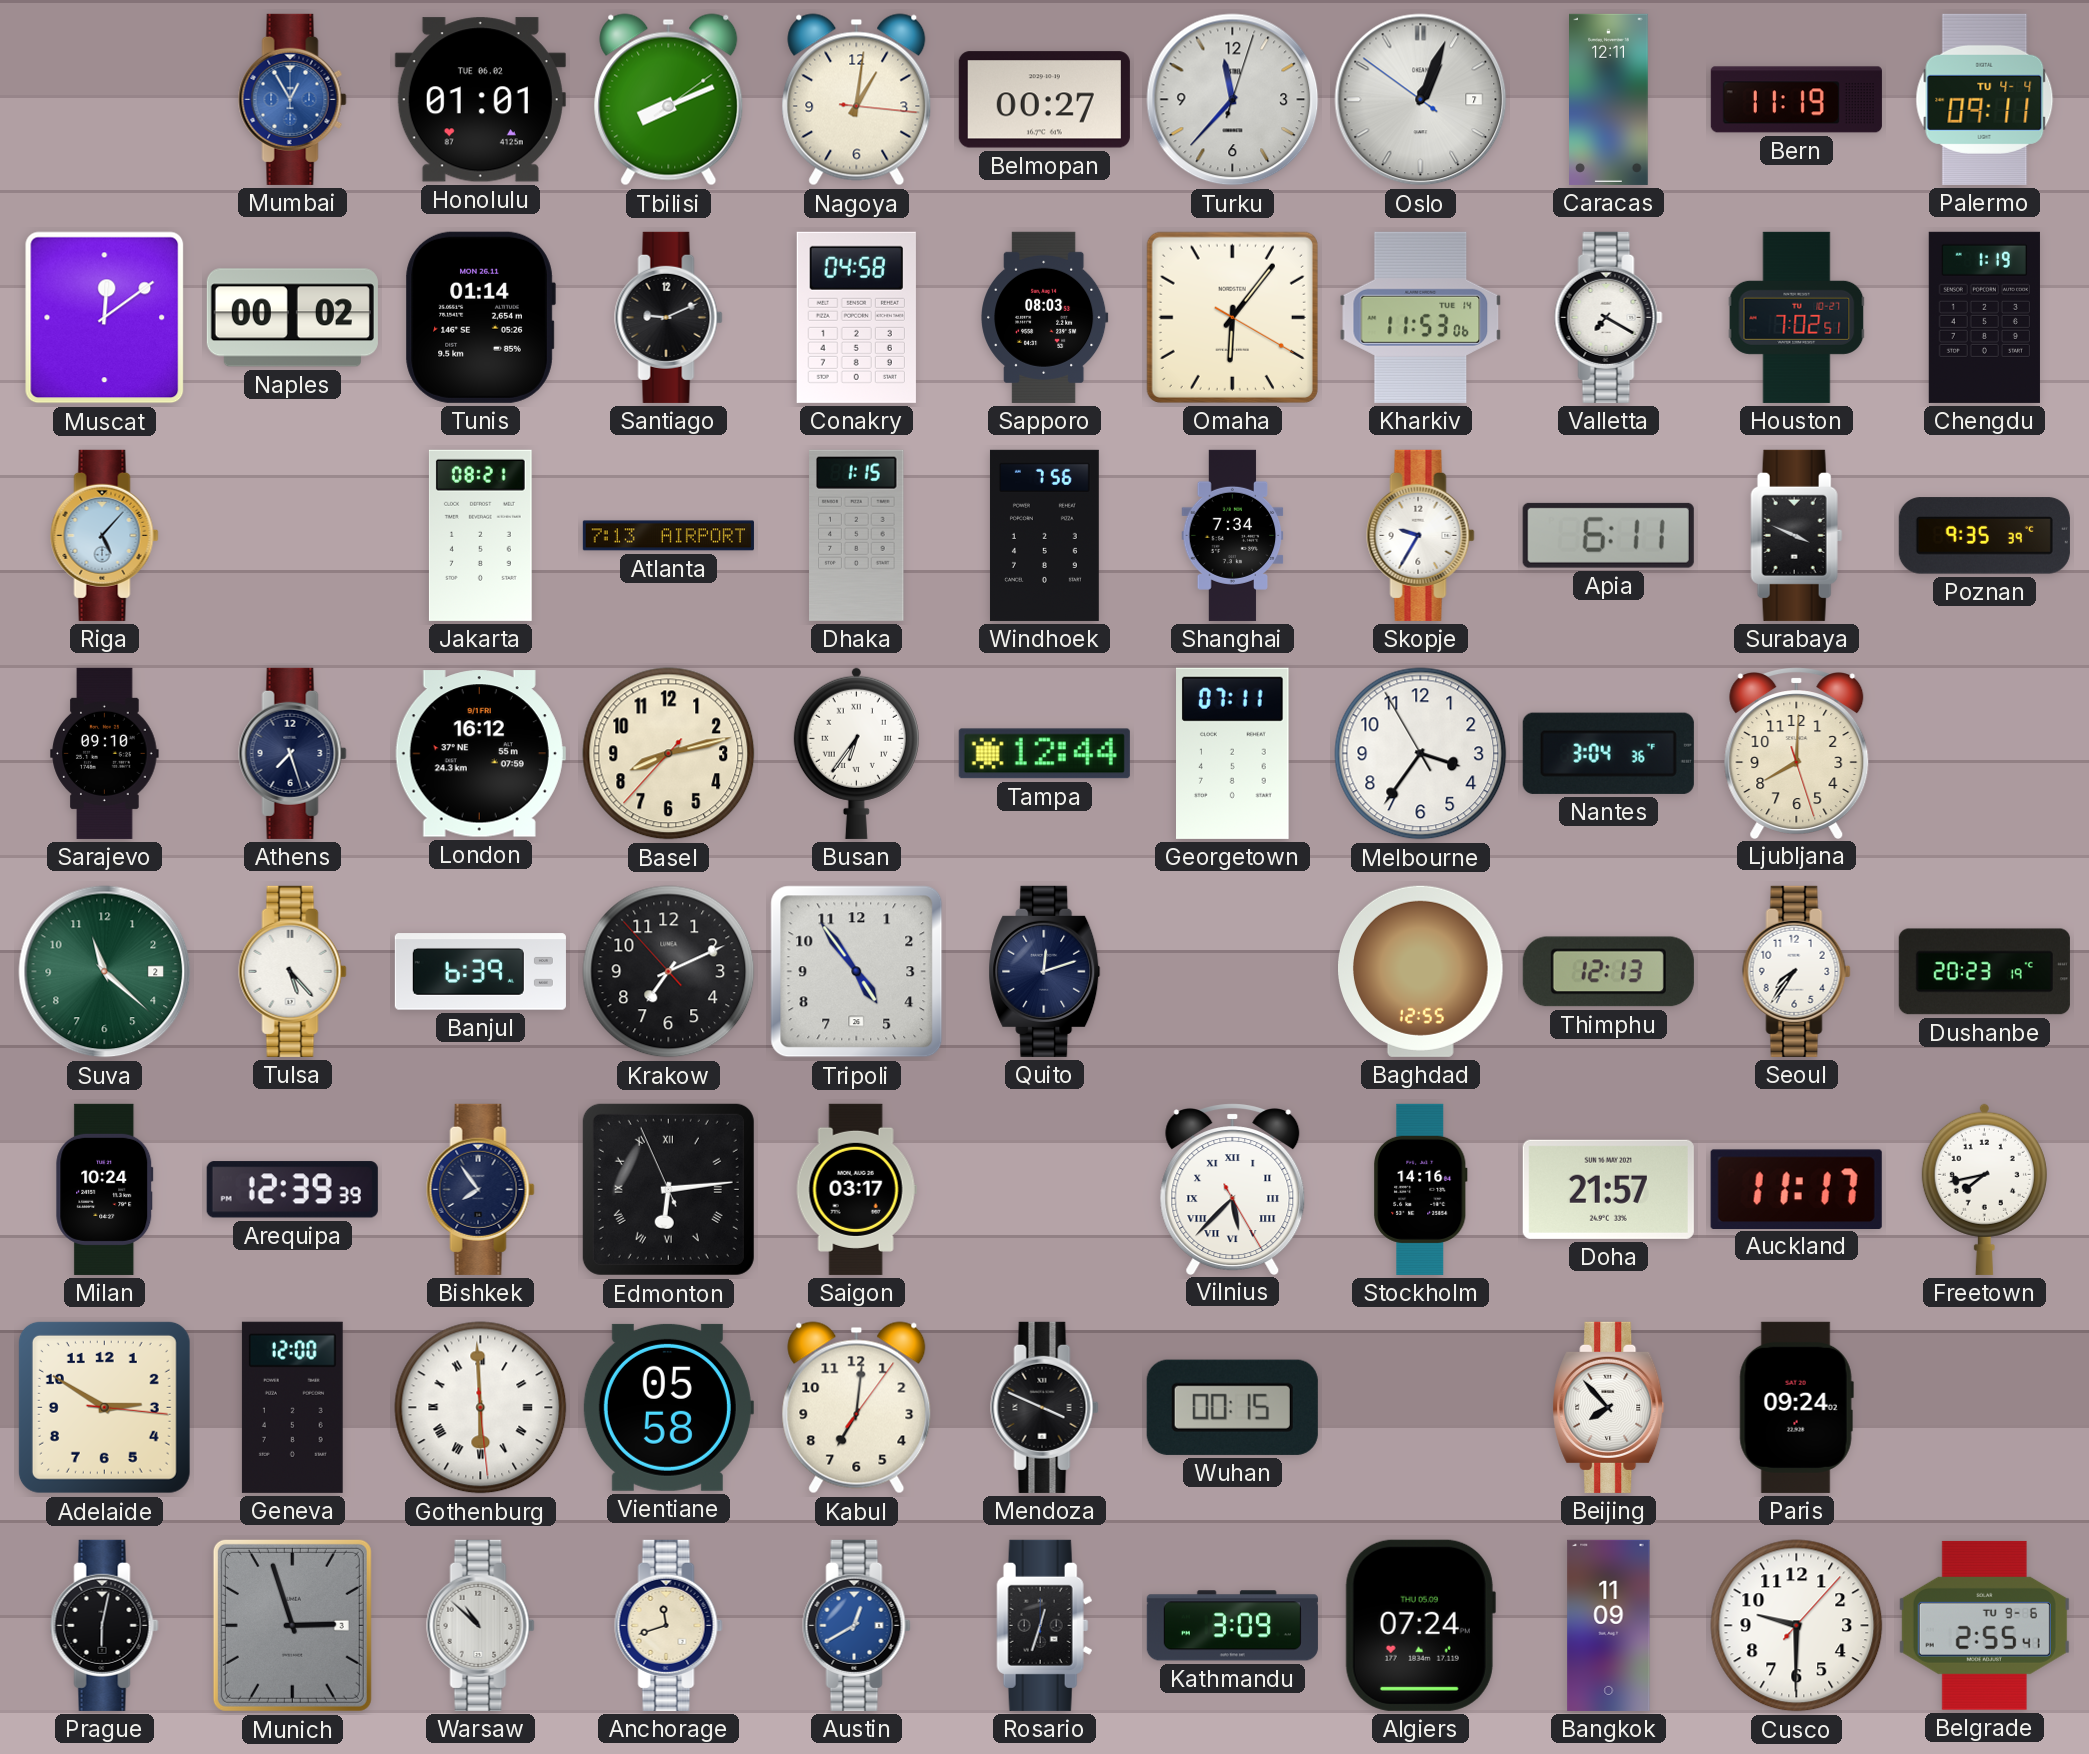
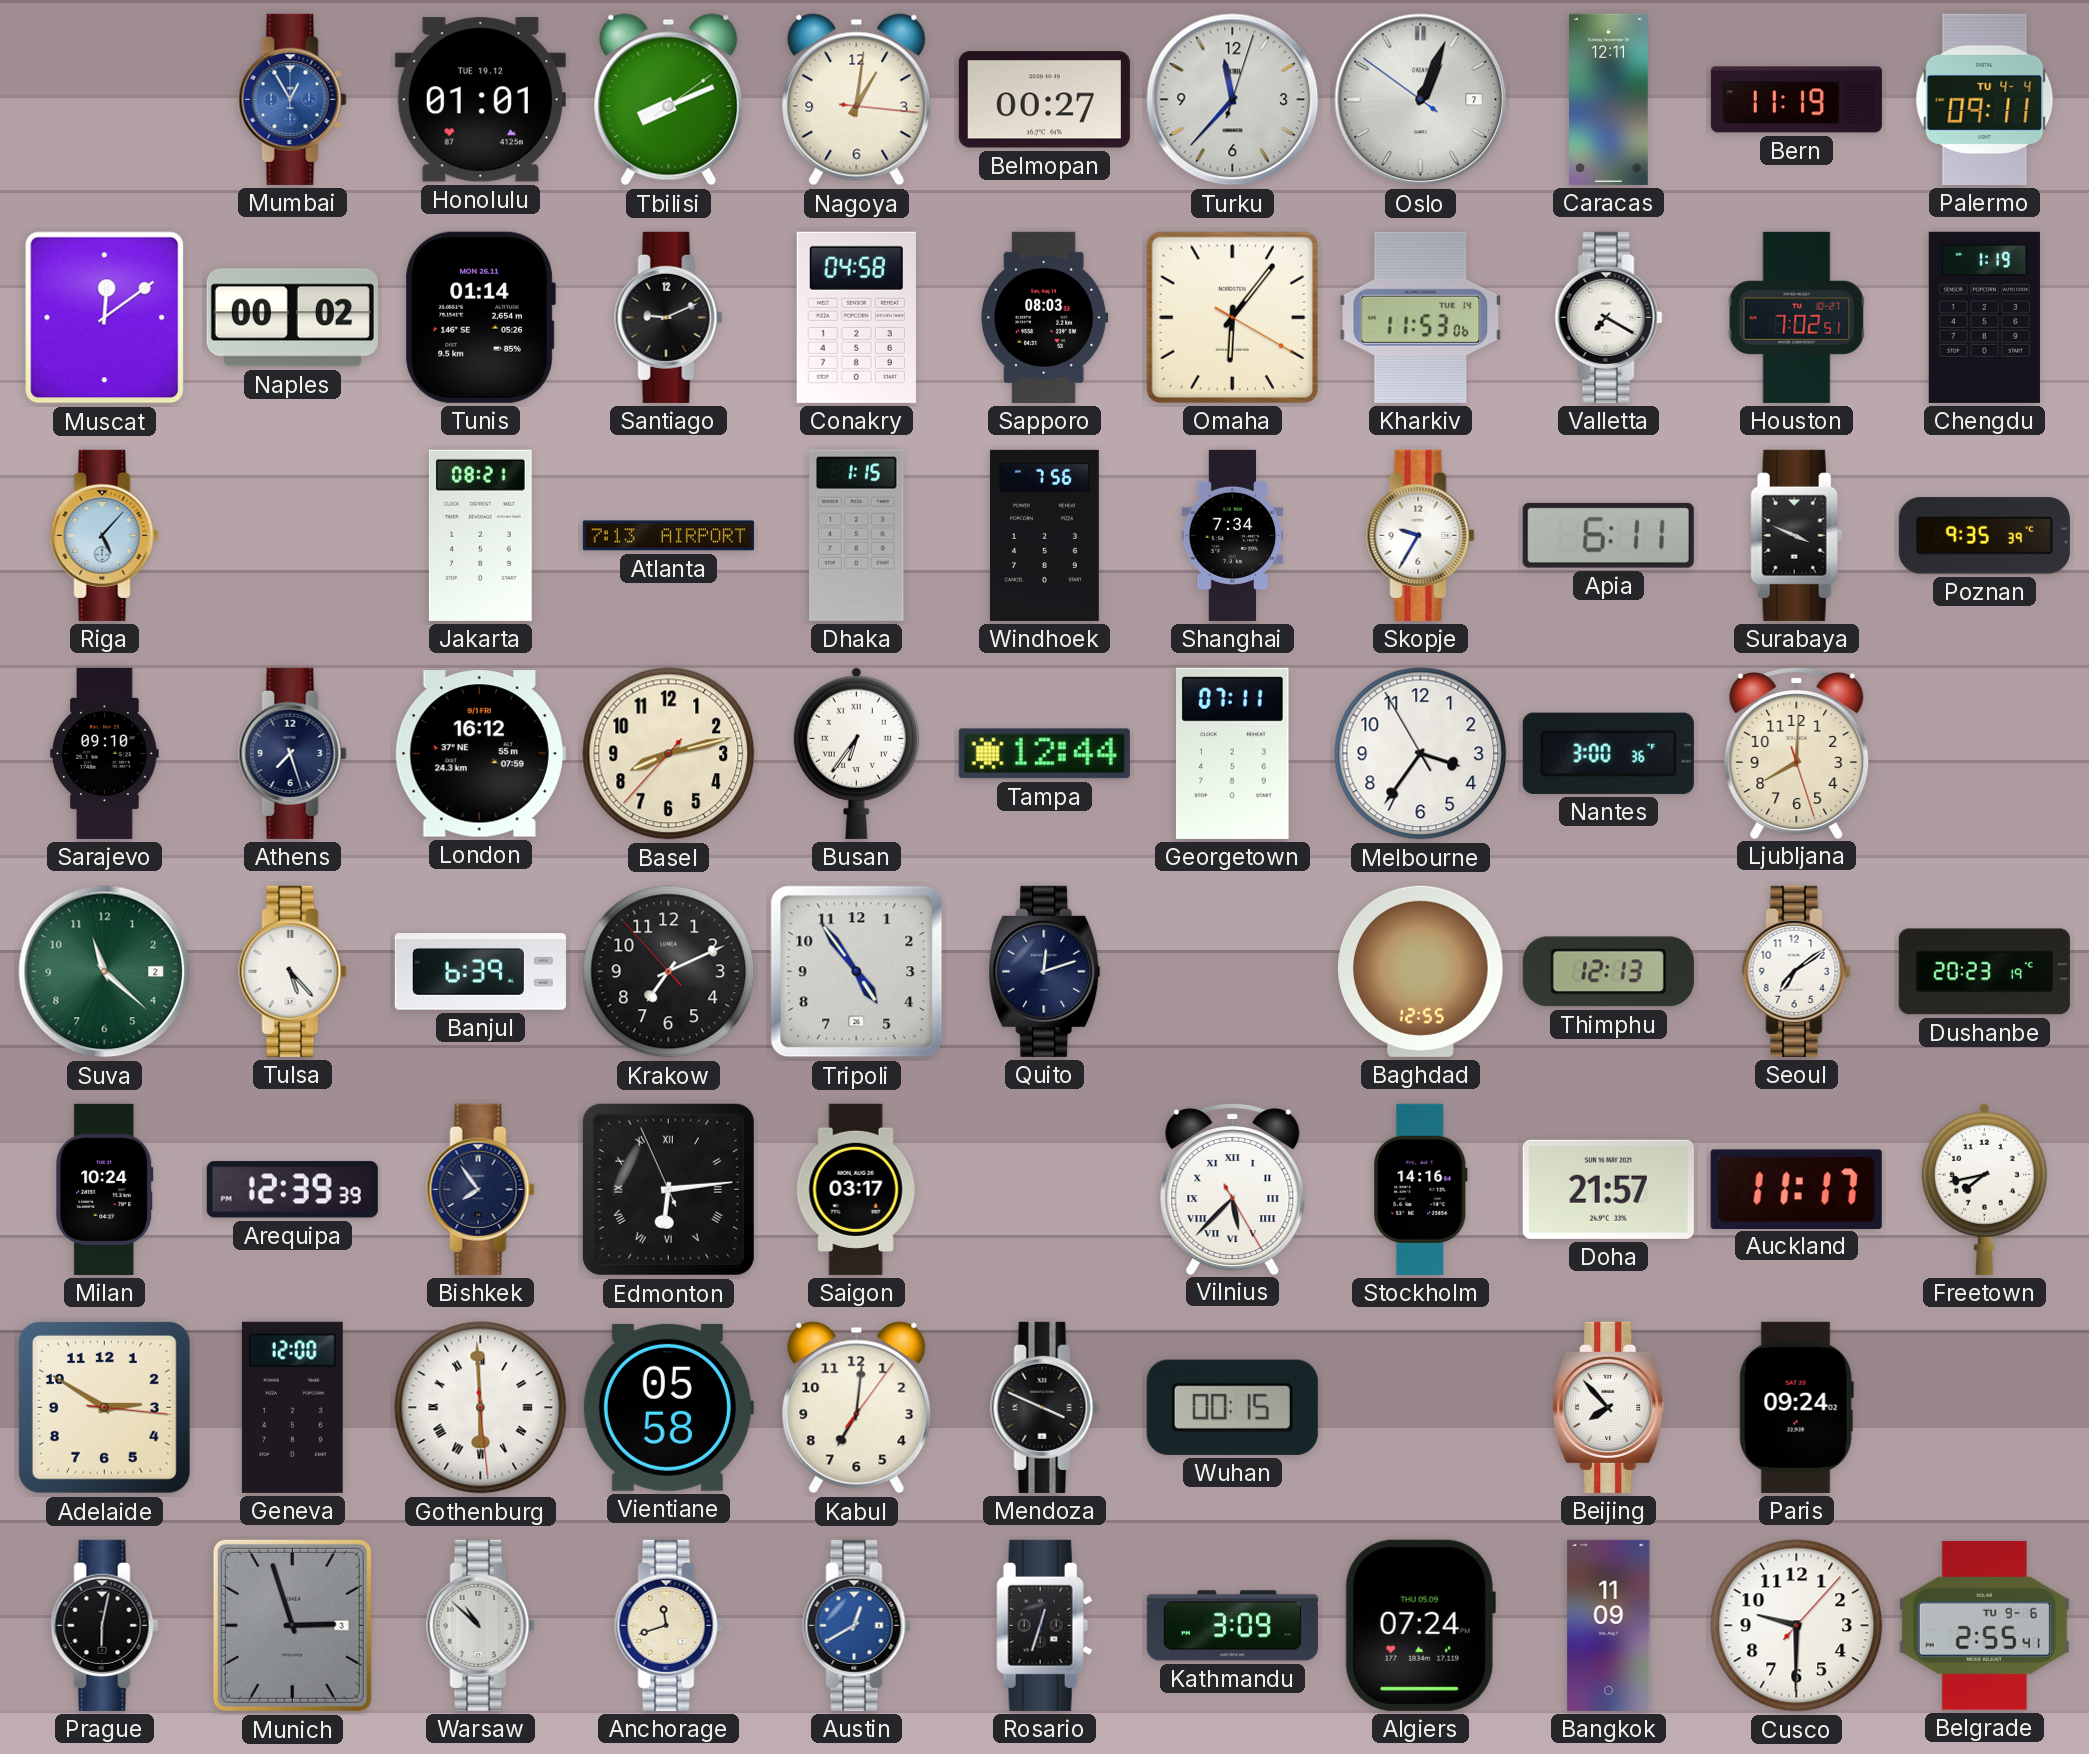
Honolulu date: TUE 06.02 -> TUE 19.12 (480, 100)
Nantes: 3:04 -> 3:00 (1608, 753)
Seoul: 7:36 -> 7:09 (1797, 971)
